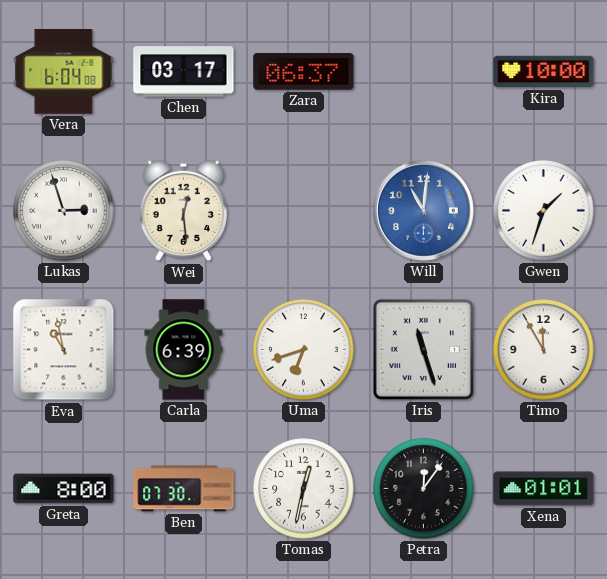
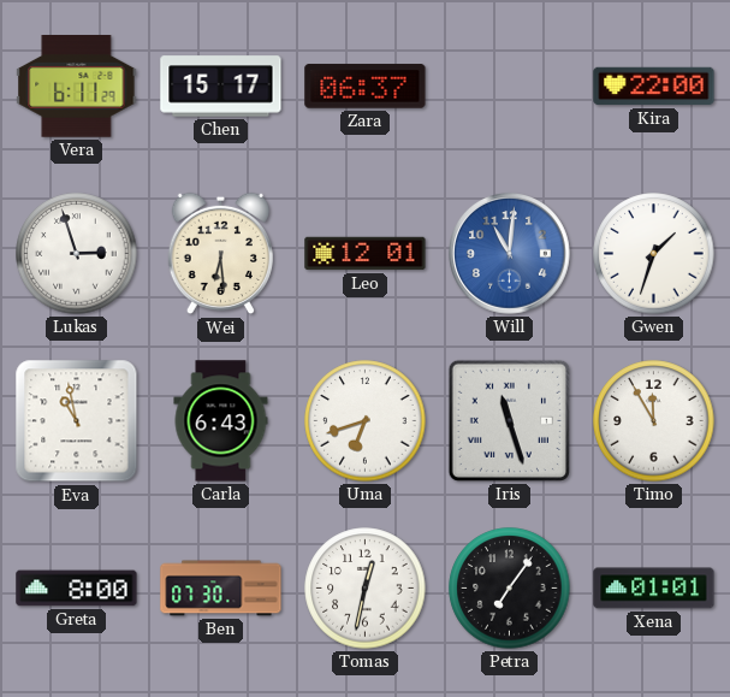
Vera: 6:04 -> 6:11 (77, 87)
Chen: 03:17 -> 15:17 (221, 87)
Kira: 10:00 -> 22:00 (654, 87)
Wei: 12:29 -> 6:29 (220, 254)
Leo: none -> 12:01 (366, 254)
Carla: 6:39 -> 6:43 (221, 421)
Petra: 12:06 -> 7:06 (510, 589)
